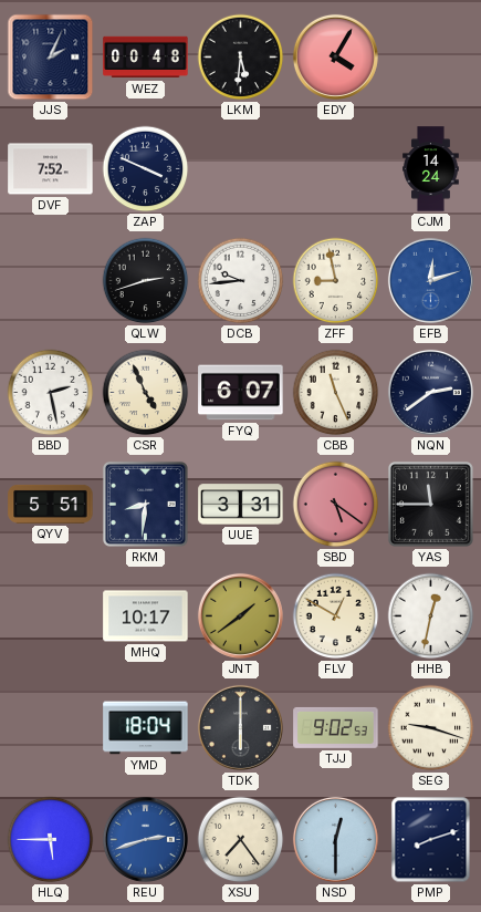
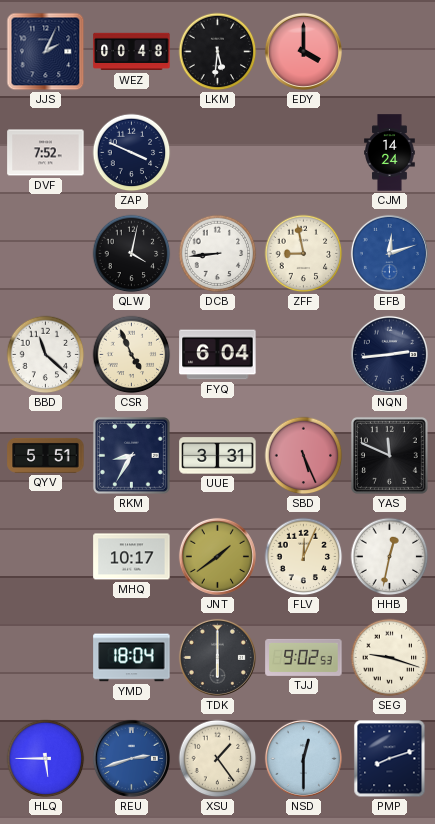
EDY: 4:05 -> 4:00 (303, 51)
QLW: 2:42 -> 4:02 (132, 254)
DCB: 9:44 -> 8:44 (218, 254)
BBD: 2:28 -> 11:22 (46, 355)
FYQ: 6:07 -> 6:04 (218, 355)
CBB: 11:26 -> none (336, 393)
NQN: 2:39 -> 2:44 (389, 354)
RKM: 8:31 -> 8:35 (131, 455)
SBD: 5:21 -> 5:26 (304, 456)
YAS: 11:45 -> 11:49 (389, 455)
FLV: 12:50 -> 12:04 (304, 557)
XSU: 7:24 -> 1:24 (218, 759)
